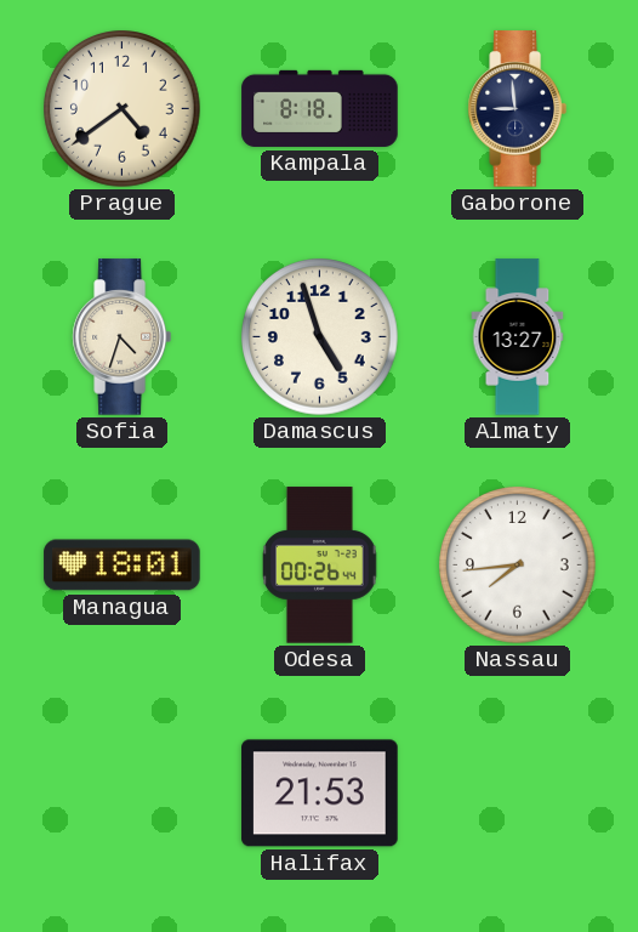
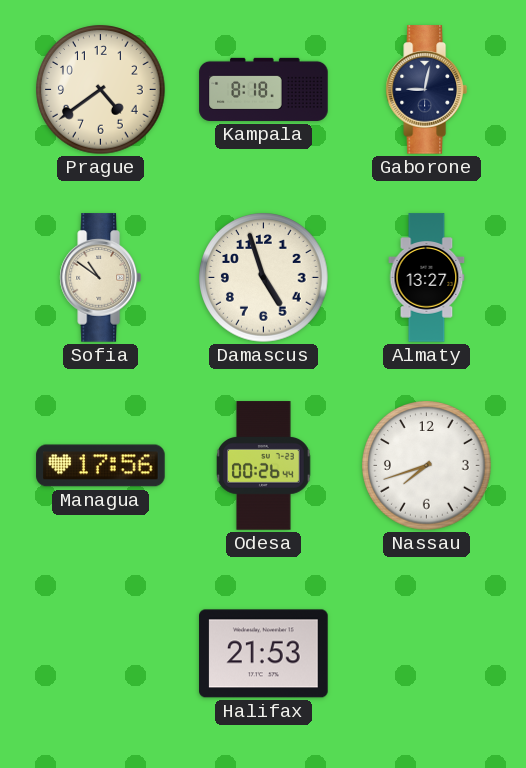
Gaborone: 8:59 -> 9:02 (426, 90)
Sofia: 4:33 -> 10:51 (100, 278)
Managua: 18:01 -> 17:56 (101, 466)
Nassau: 7:44 -> 7:42 (427, 466)
